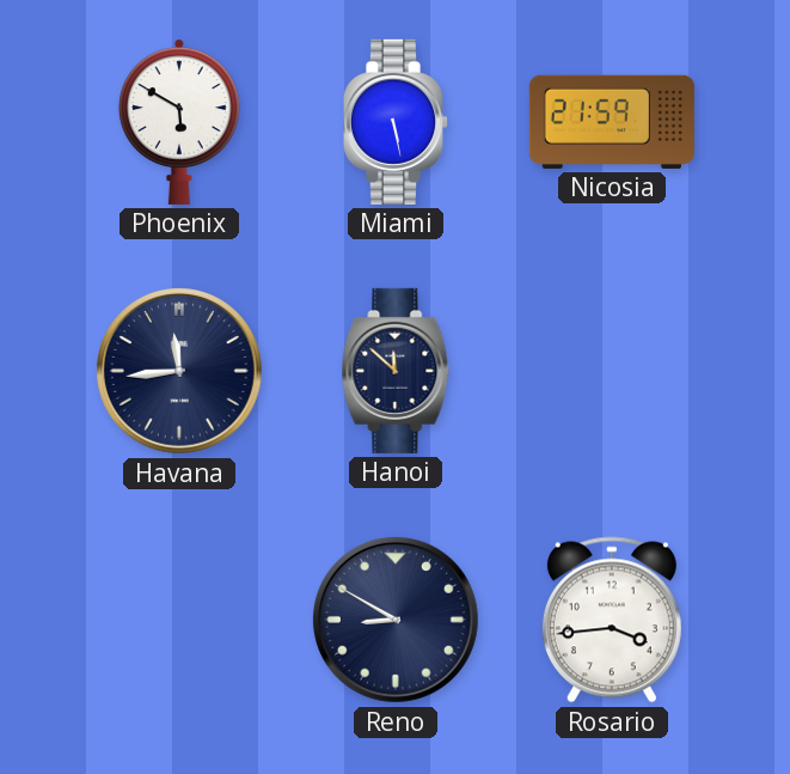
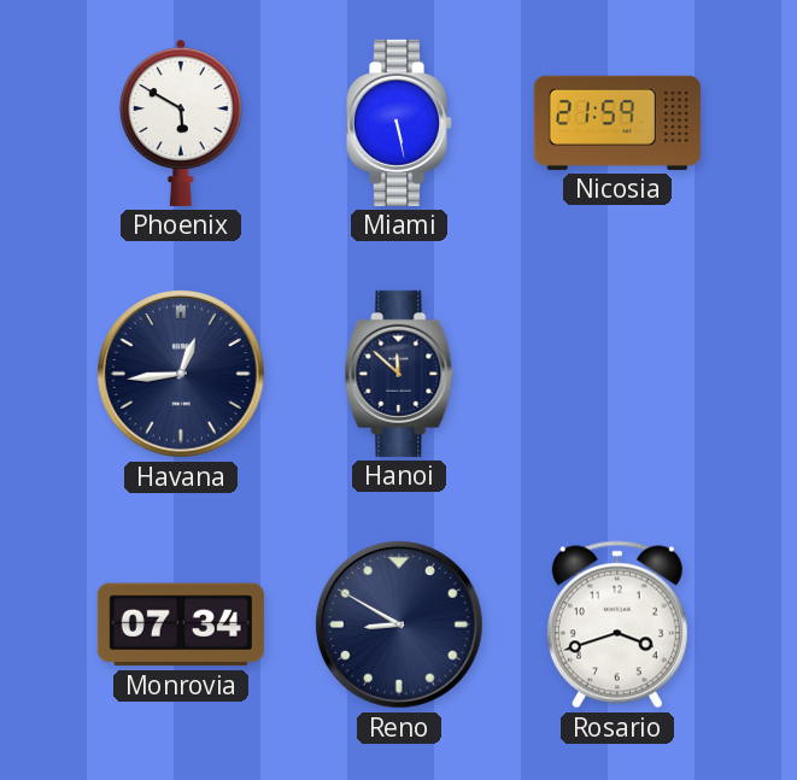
Havana: 11:44 -> 12:44 (181, 374)
Monrovia: none -> 07:34 (181, 624)
Rosario: 3:44 -> 3:42 (617, 624)
